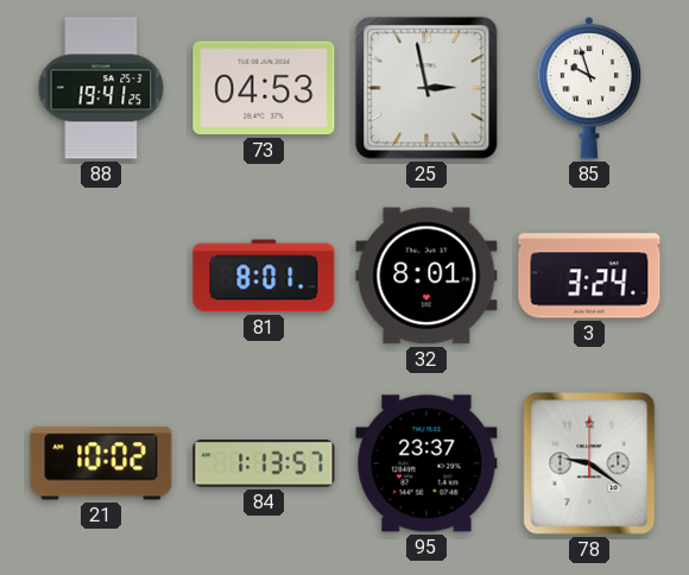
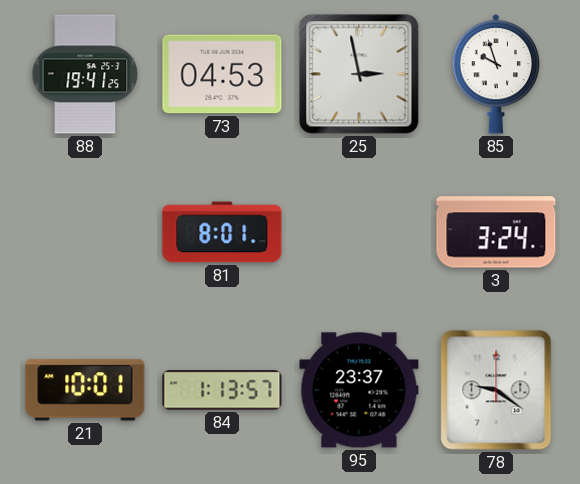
32: 8:01 -> none (426, 276)
21: 10:02 -> 10:01 (85, 390)
